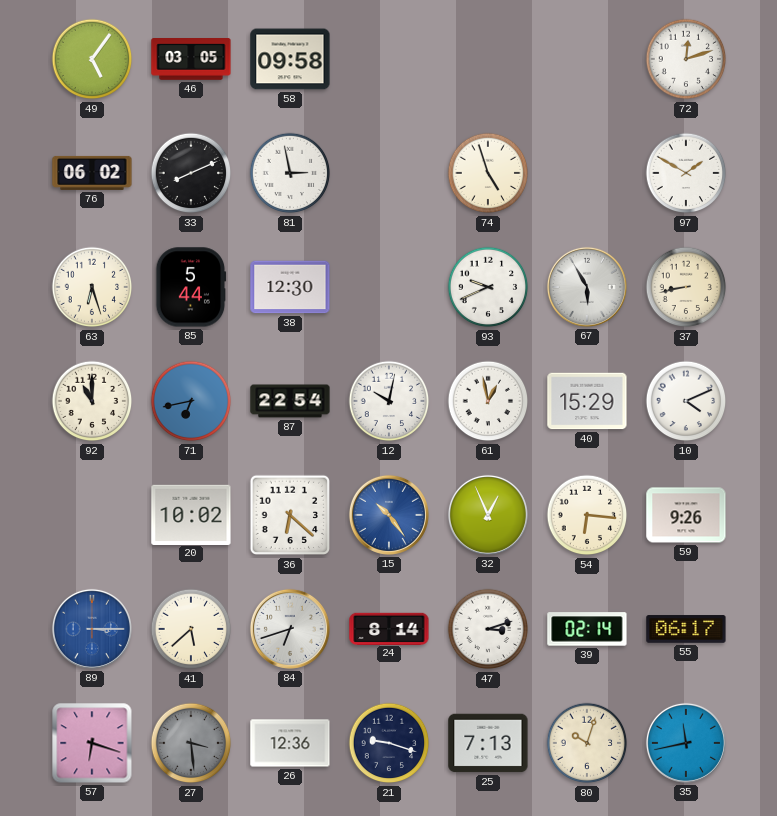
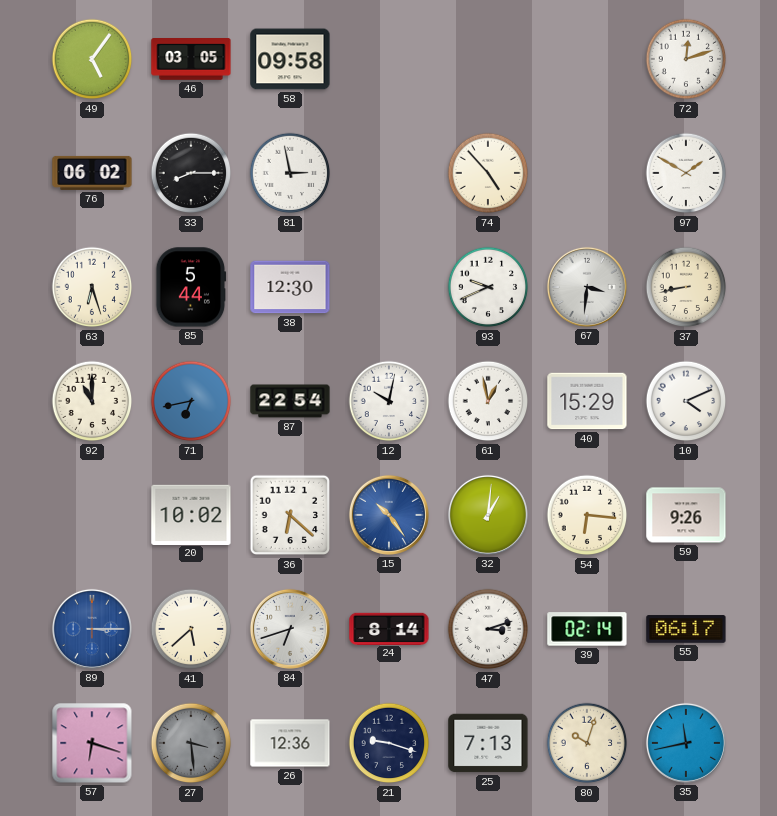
33: 8:11 -> 8:15 (191, 173)
74: 4:57 -> 4:53 (488, 173)
67: 5:55 -> 3:31 (587, 287)
32: 12:56 -> 1:01 (488, 515)
